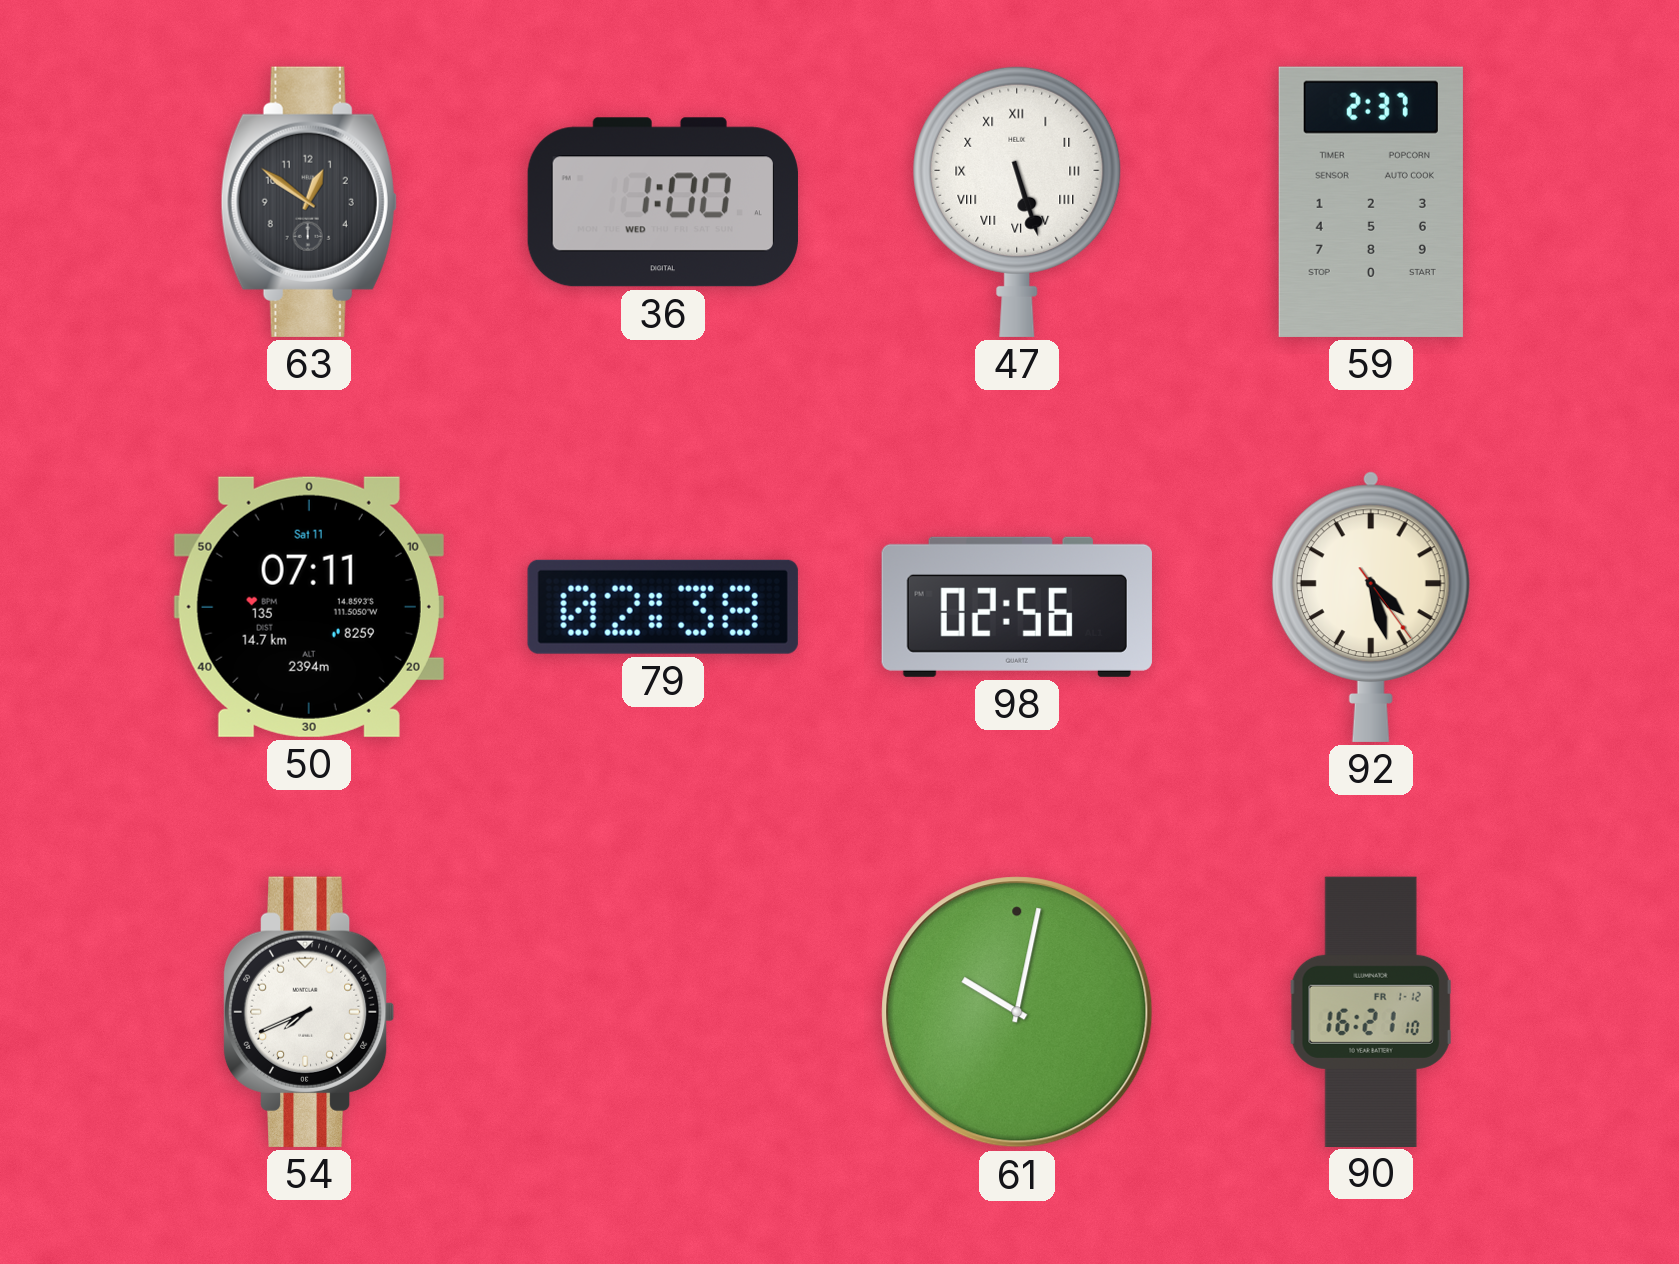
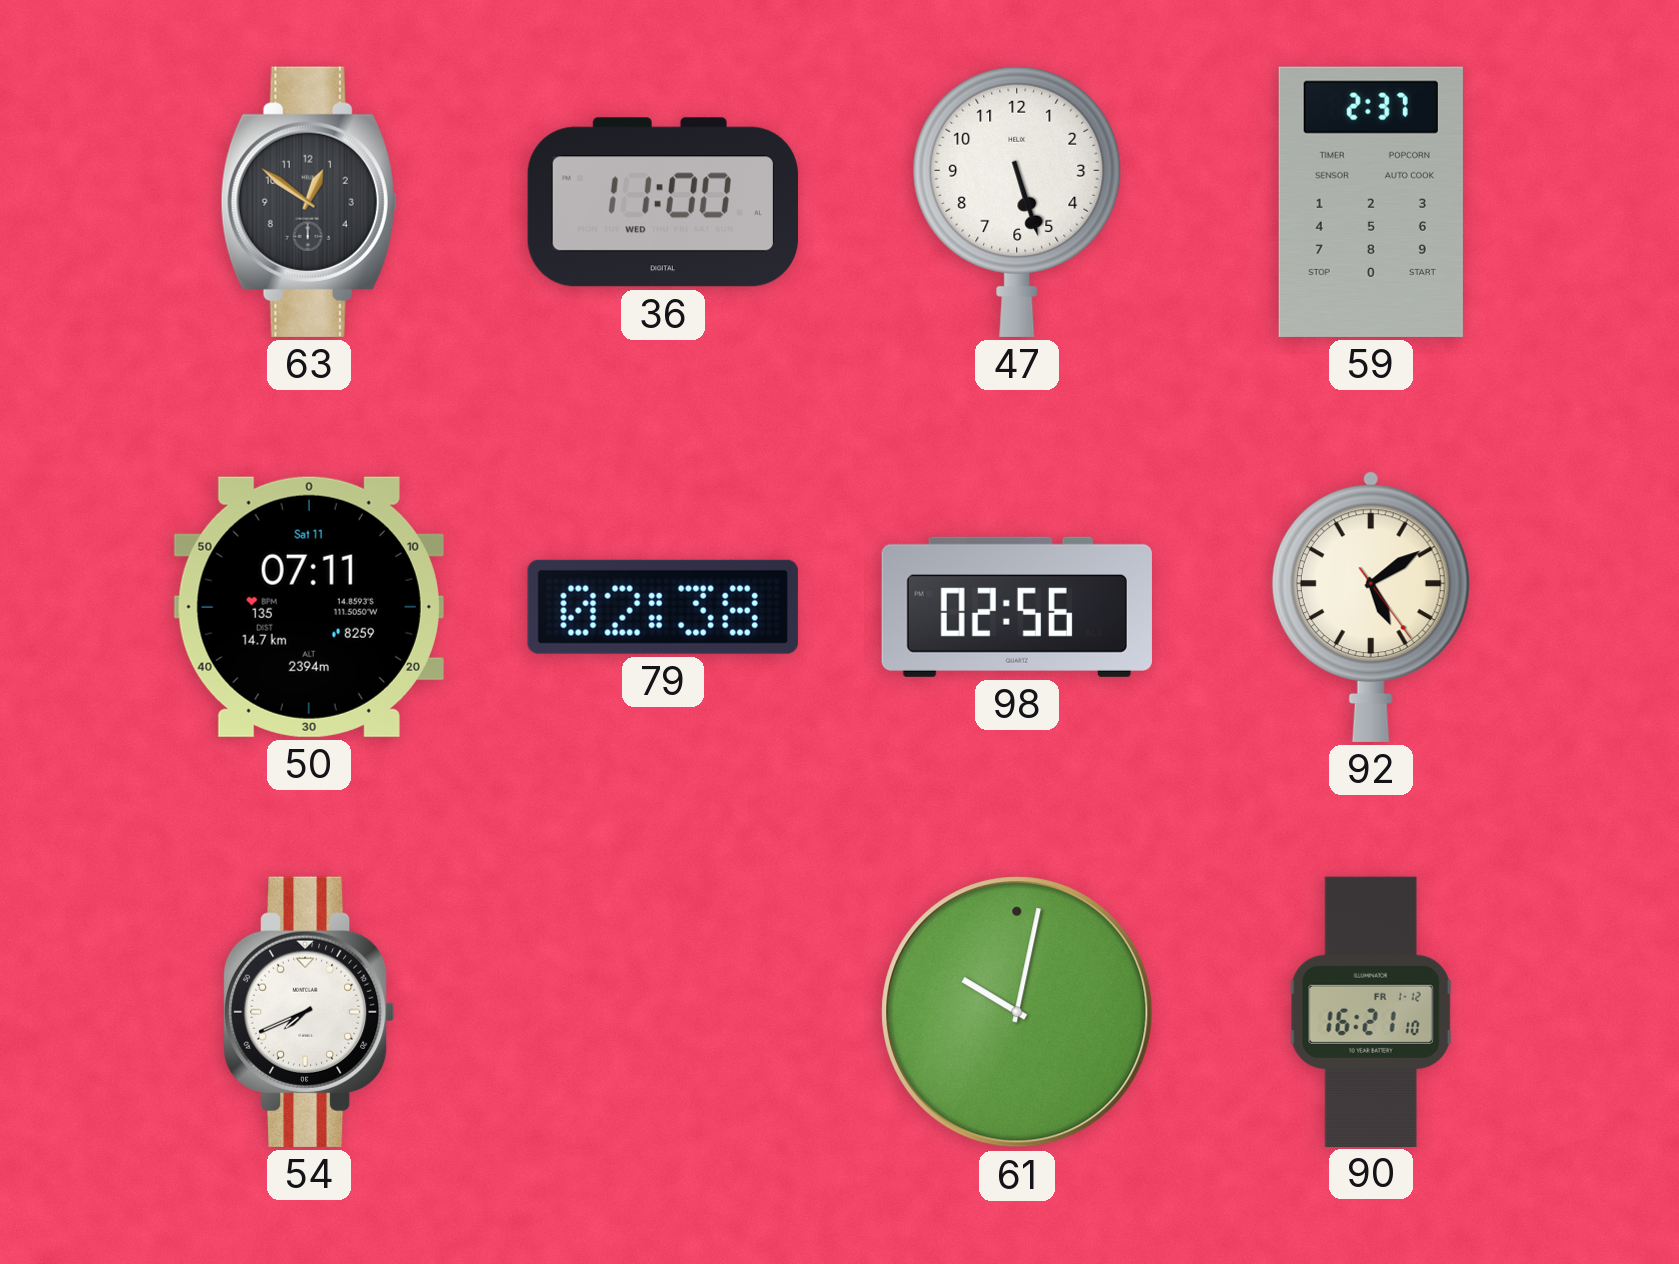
36: 1:00 -> 11:00 (663, 202)
47 numerals: Roman -> Arabic (1017, 201)
92: 4:27 -> 5:09 (1371, 607)
